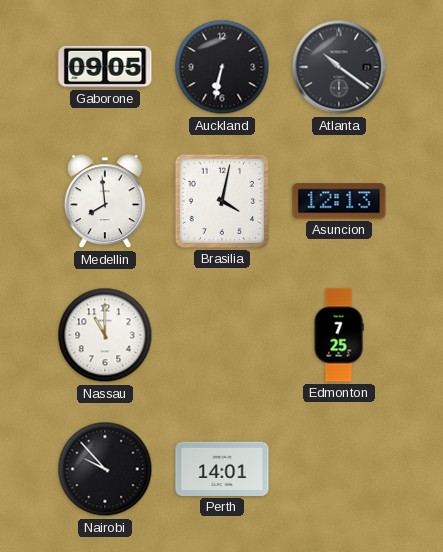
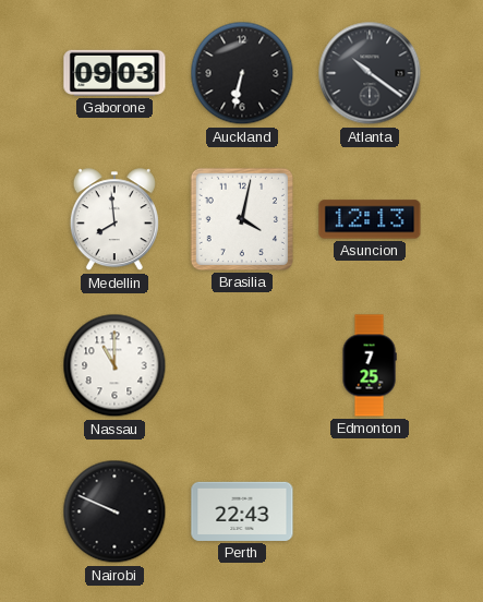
Gaborone: 09:05 -> 09:03 (114, 73)
Nairobi: 9:53 -> 9:49 (114, 511)
Perth: 14:01 -> 22:43 (242, 511)
